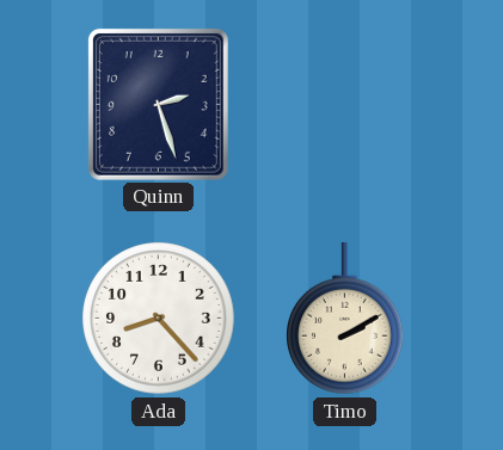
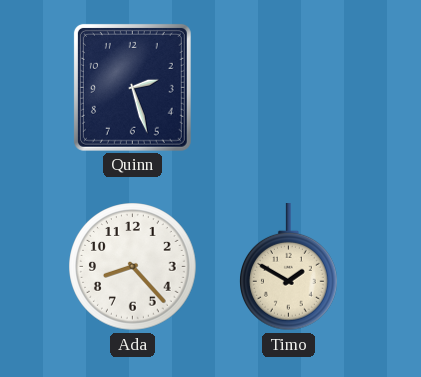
Timo: 2:10 -> 1:50 (289, 268)
